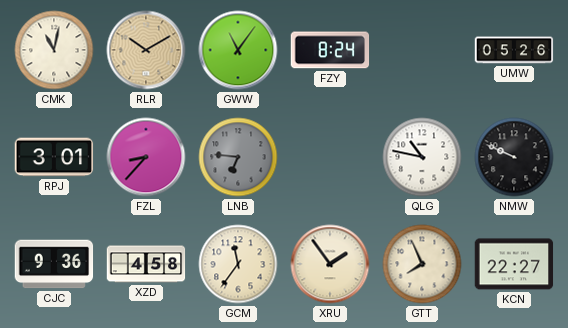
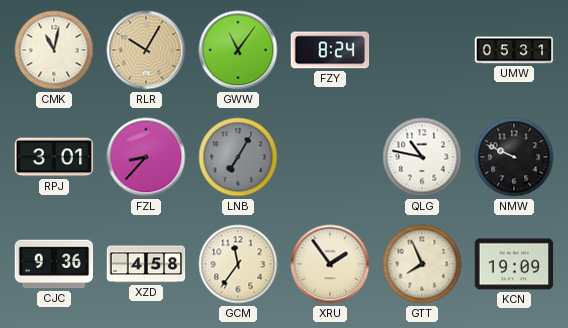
RLR: 10:10 -> 10:05 (146, 50)
UMW: 05:26 -> 05:31 (514, 50)
LNB: 6:46 -> 7:05 (238, 157)
KCN: 22:27 -> 19:09 (514, 264)
